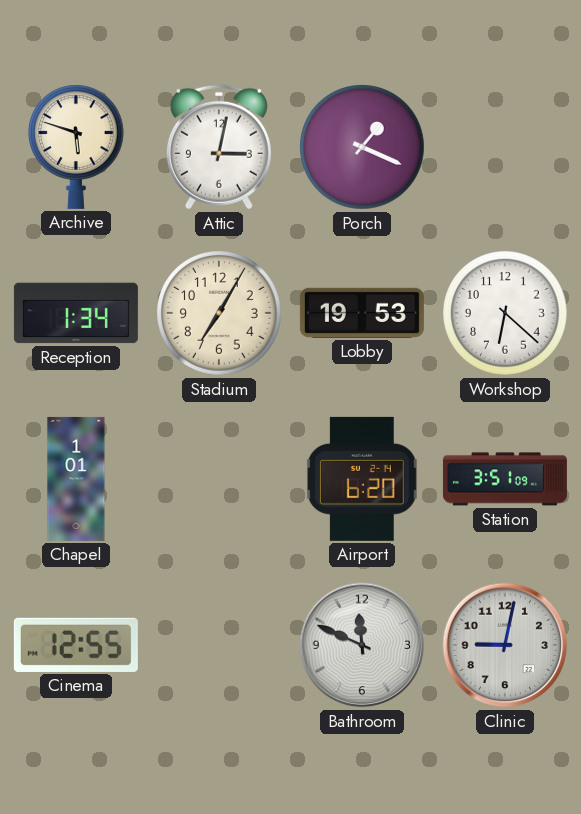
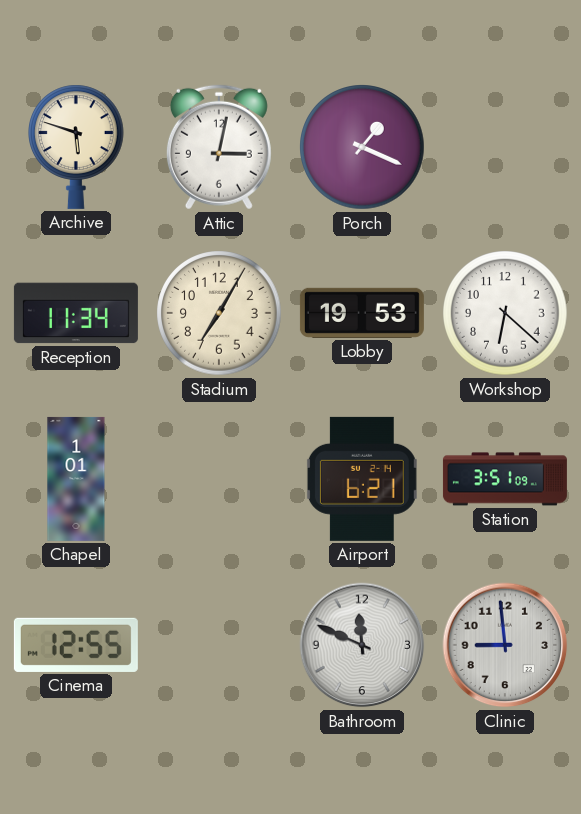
Reception: 1:34 -> 11:34 (76, 313)
Airport: 6:20 -> 6:21 (362, 479)
Clinic: 9:02 -> 8:59 (505, 645)
